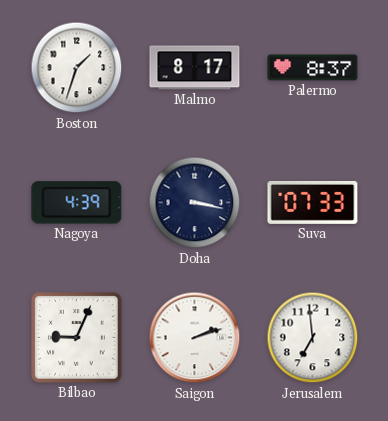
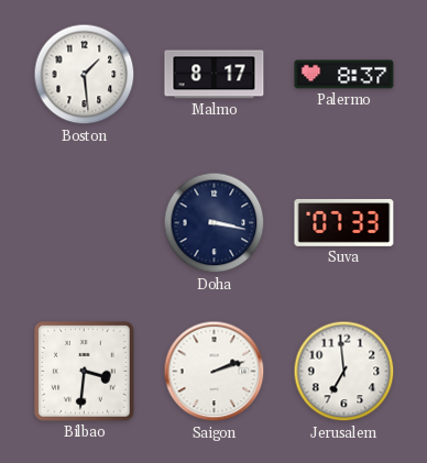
Boston: 1:33 -> 1:29 (85, 75)
Nagoya: 4:39 -> none (77, 203)
Bilbao: 9:04 -> 3:31 (85, 372)
